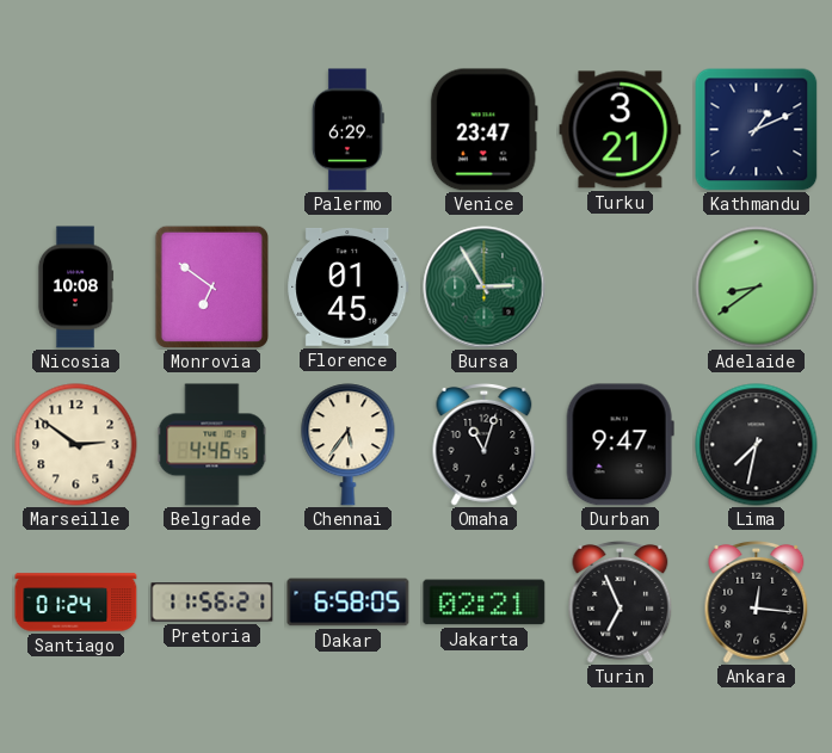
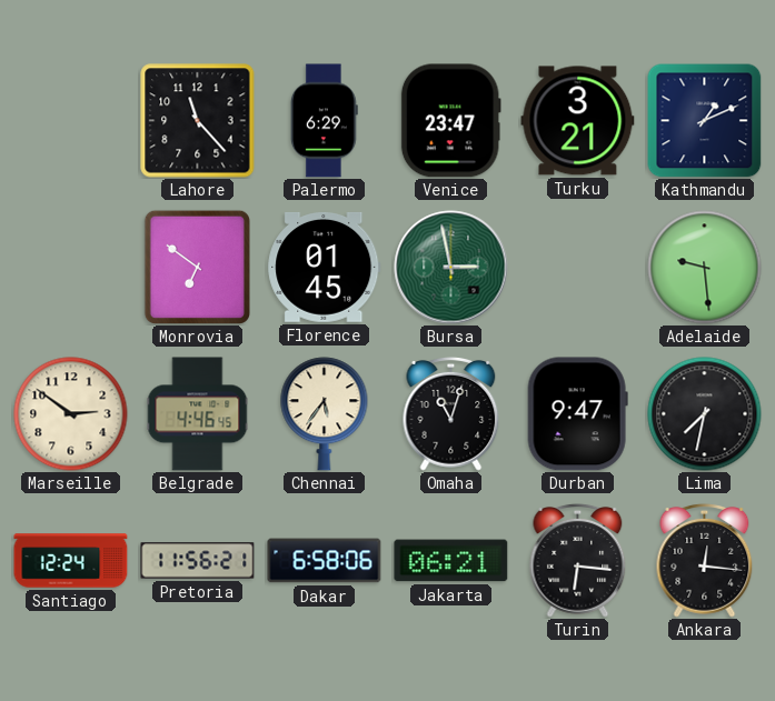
Lahore: none -> 11:23 (198, 121)
Nicosia: 10:08 -> none (75, 288)
Bursa: 2:55 -> 2:58 (451, 268)
Adelaide: 8:39 -> 9:29 (705, 268)
Santiago: 01:24 -> 12:24 (71, 561)
Dakar: 6:58:05 -> 6:58:06 (325, 561)
Jakarta: 02:21 -> 06:21 (451, 561)
Turin: 6:56 -> 6:16 (578, 560)
